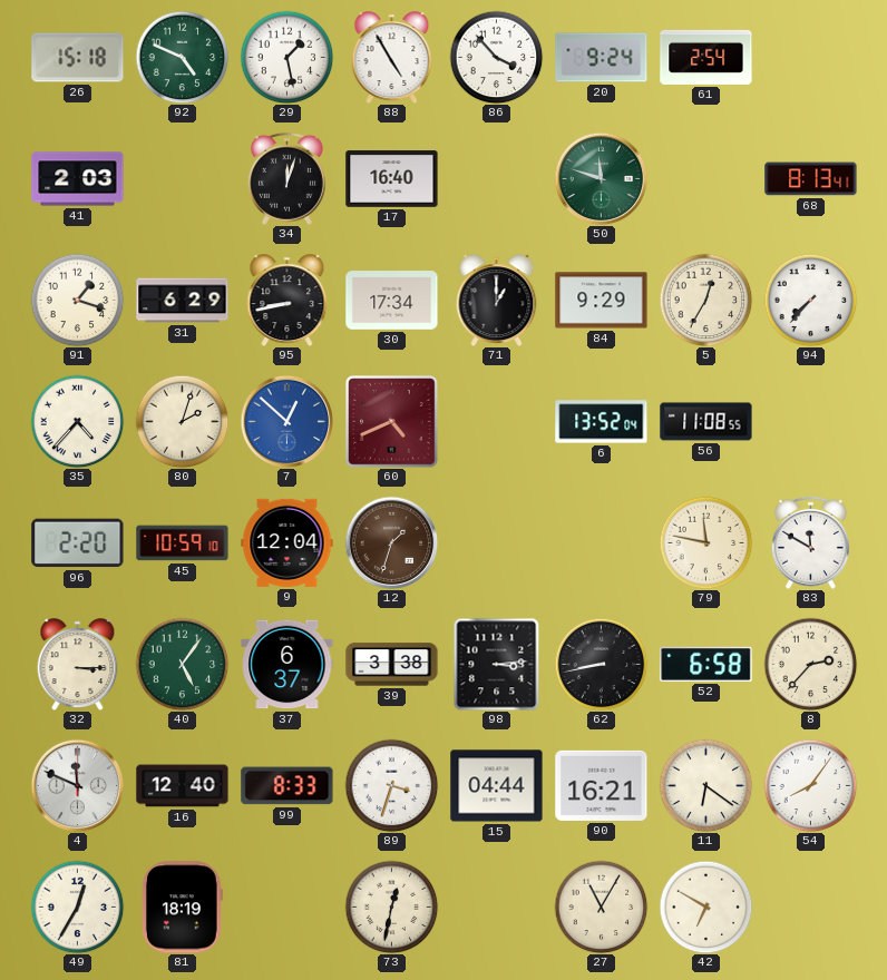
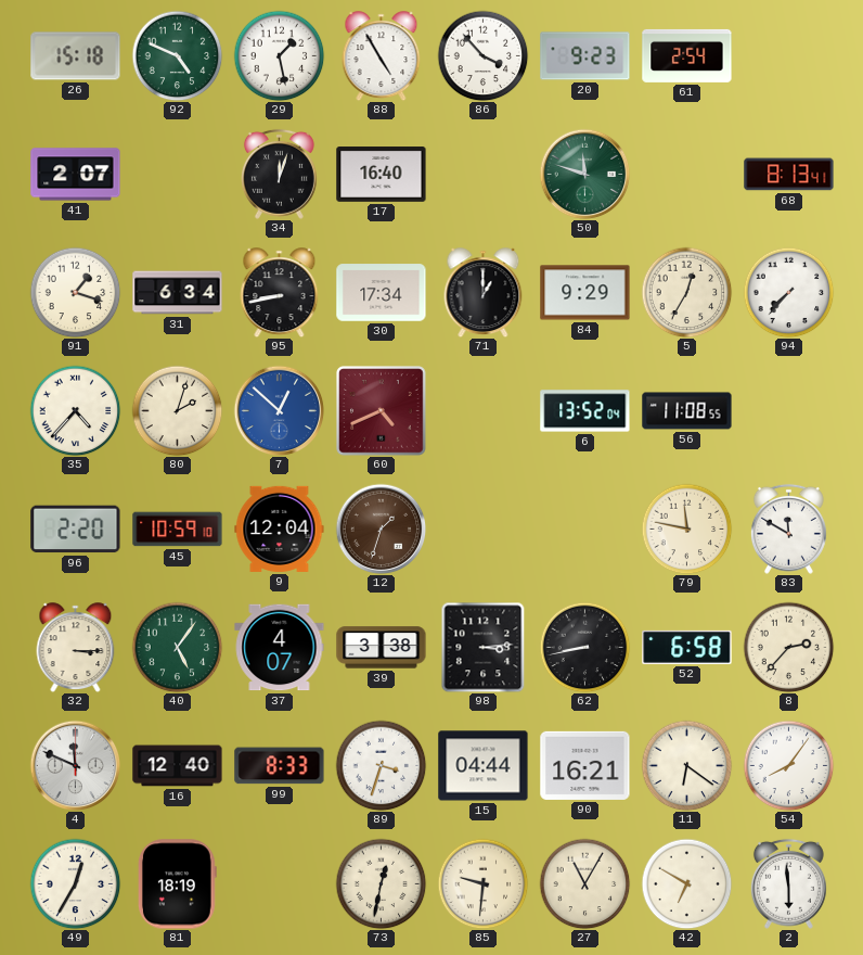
20: 9:24 -> 9:23 (585, 56)
41: 2:03 -> 2:07 (76, 175)
31: 6:29 -> 6:34 (178, 293)
37: 6:37 -> 4:07 (280, 648)
85: none -> 9:31 (482, 883)
2: none -> 5:59 (788, 883)
